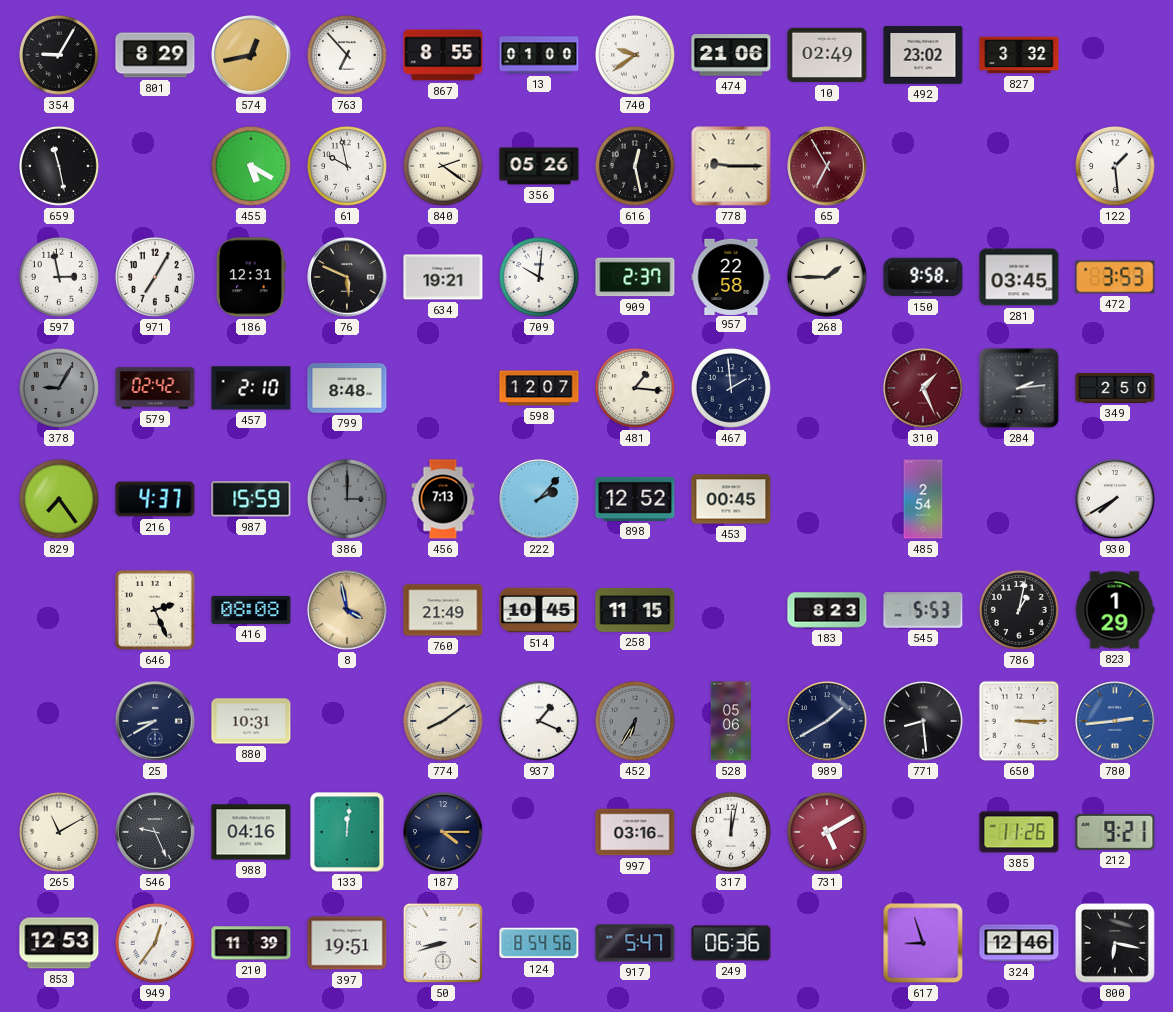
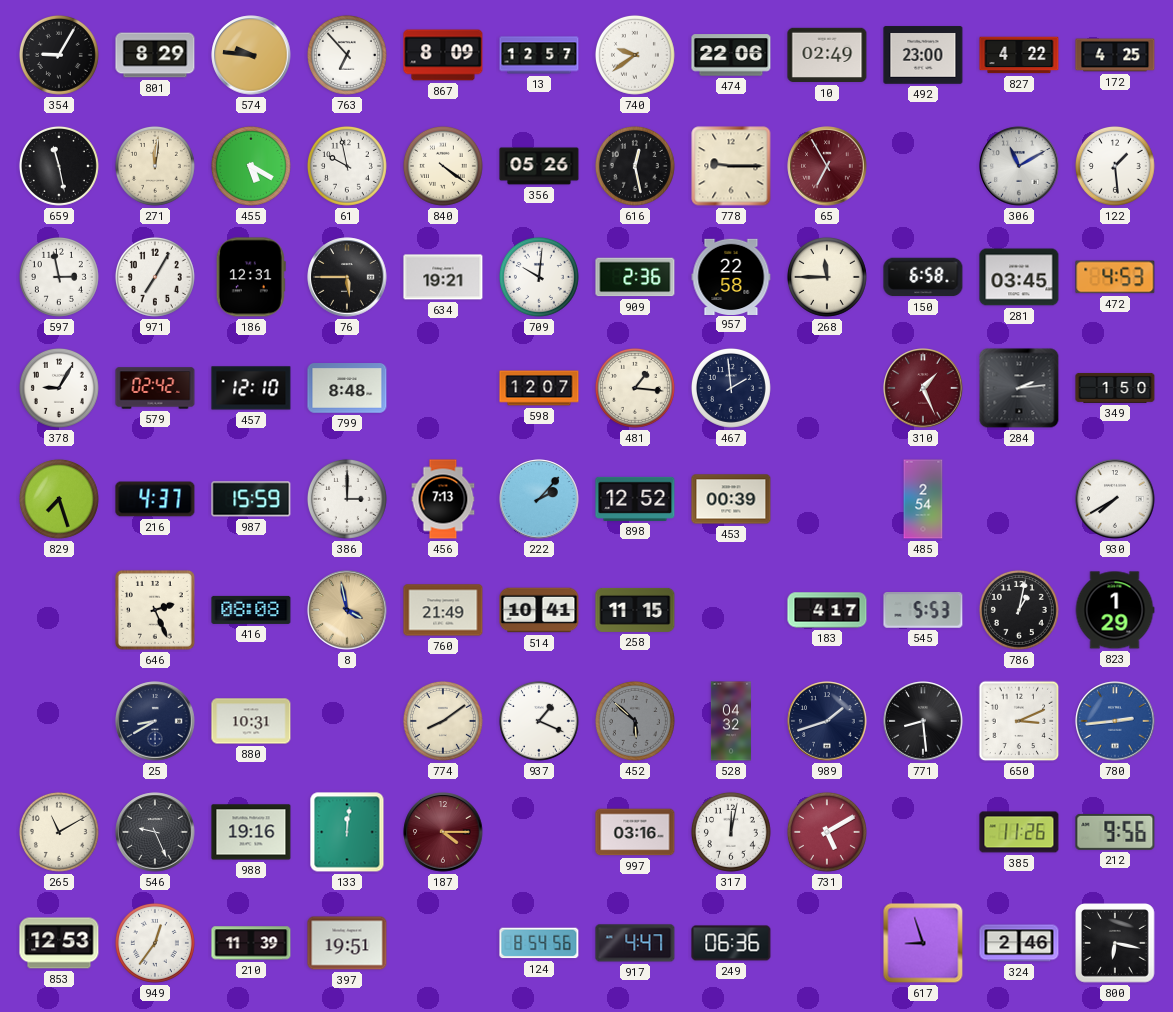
574: 12:43 -> 9:46 (251, 55)
867: 8:55 -> 8:09 (443, 55)
13: 01:00 -> 12:57 (539, 55)
474: 21:06 -> 22:06 (731, 55)
492: 23:02 -> 23:00 (923, 55)
827: 3:32 -> 4:22 (1019, 55)
172: none -> 4:25 (1115, 55)
271: none -> 12:01 (155, 166)
840: 2:21 -> 4:21 (443, 166)
306: none -> 11:10 (1019, 166)
76: 5:49 -> 5:45 (347, 277)
909: 2:37 -> 2:36 (635, 277)
268: 1:45 -> 11:45 (827, 277)
150: 9:58 -> 6:58 (923, 277)
472: 3:53 -> 4:53 (1115, 277)
378 dial: grey -> white (59, 388)
457: 2:10 -> 12:10 (251, 388)
349: 2:50 -> 1:50 (1115, 388)
829: 7:24 -> 7:27 (59, 499)
386 dial: grey -> white (347, 499)
453: 00:45 -> 00:39 (731, 499)
514: 10:45 -> 10:41 (539, 610)
183: 8:23 -> 4:17 (827, 610)
452: 6:35 -> 5:52 (635, 721)
528: 05:06 -> 04:32 (731, 721)
989: 1:40 -> 1:42 (827, 721)
650: 3:15 -> 3:11 (1019, 721)
988: 04:16 -> 19:16 (251, 832)
187 dial: navy -> burgundy (443, 832)
212: 9:21 -> 9:56 (1115, 832)
50: 8:42 -> none (443, 943)
917: 5:47 -> 4:47 (635, 943)
324: 12:46 -> 2:46 (1019, 943)
